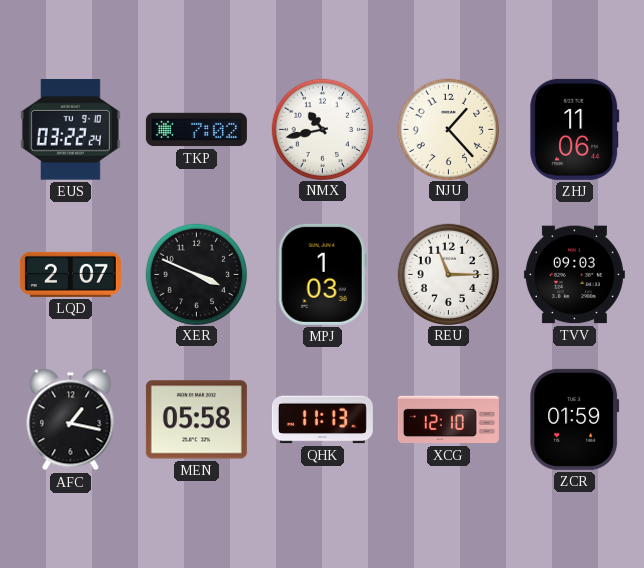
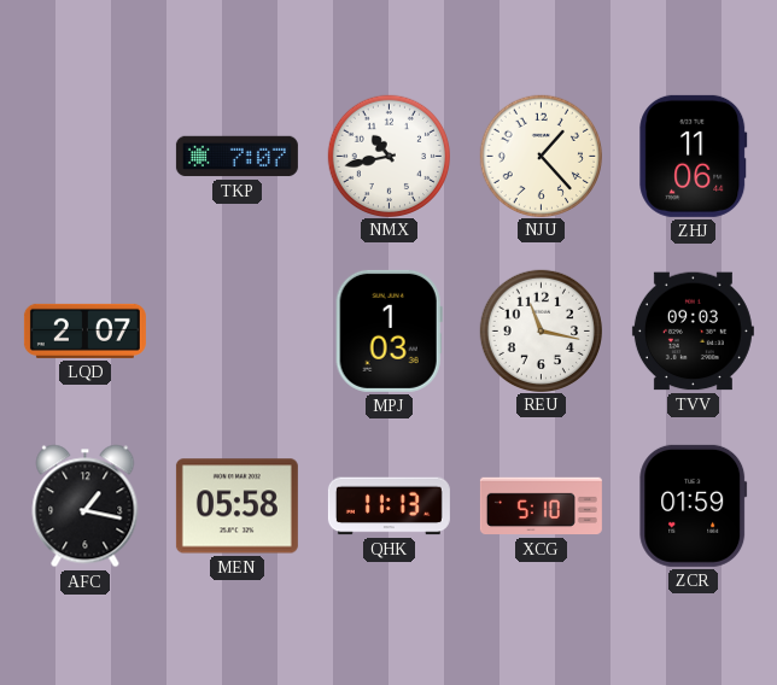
EUS: 03:22 -> none (70, 130)
TKP: 7:02 -> 7:07 (236, 157)
XER: 3:49 -> none (196, 274)
REU: 11:15 -> 11:17 (541, 330)
XCG: 12:10 -> 5:10 (541, 507)
